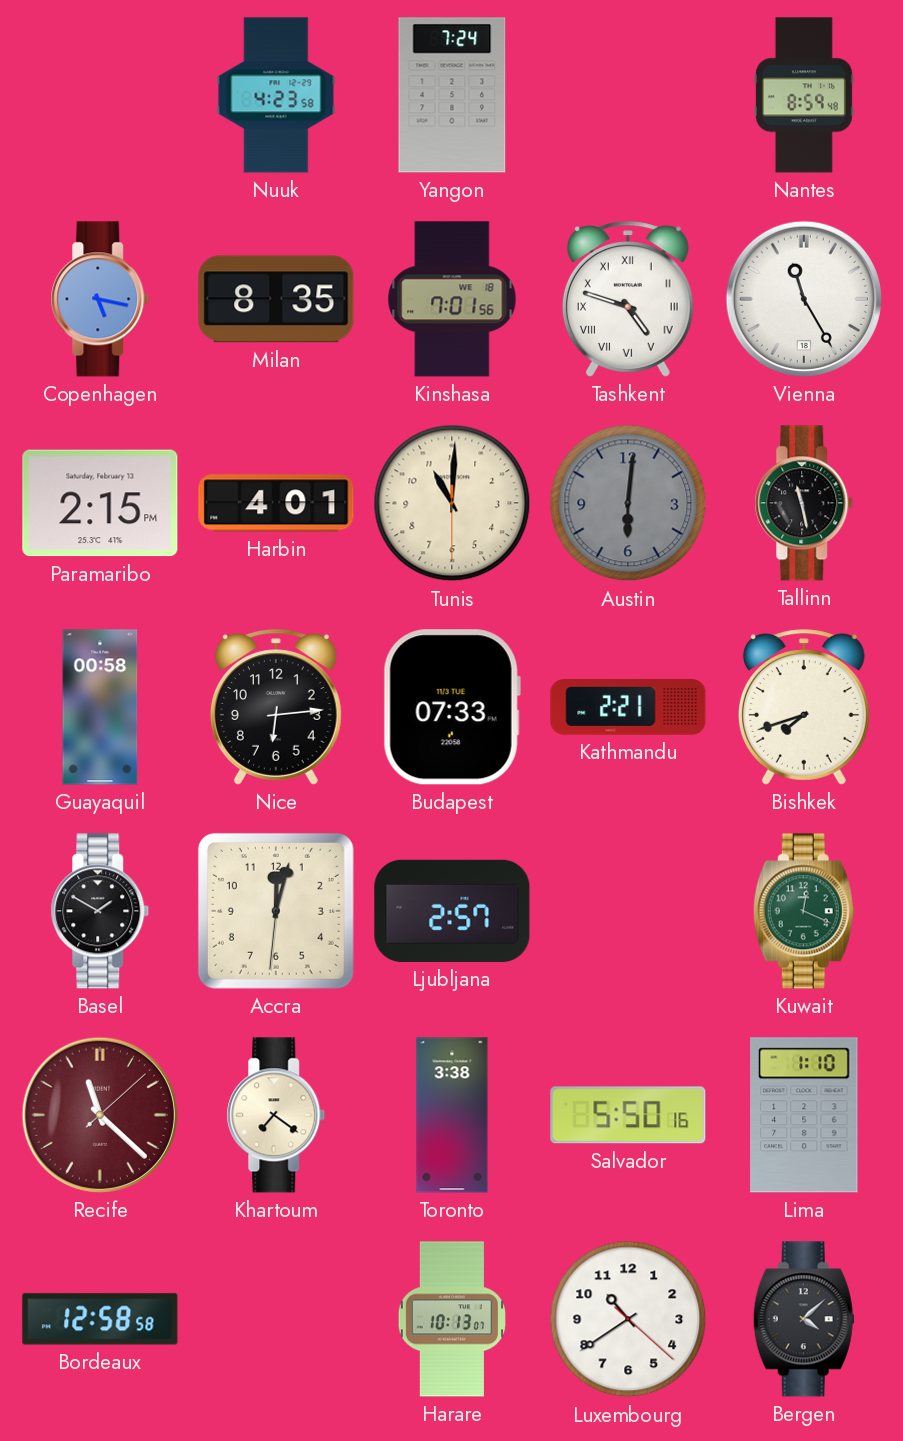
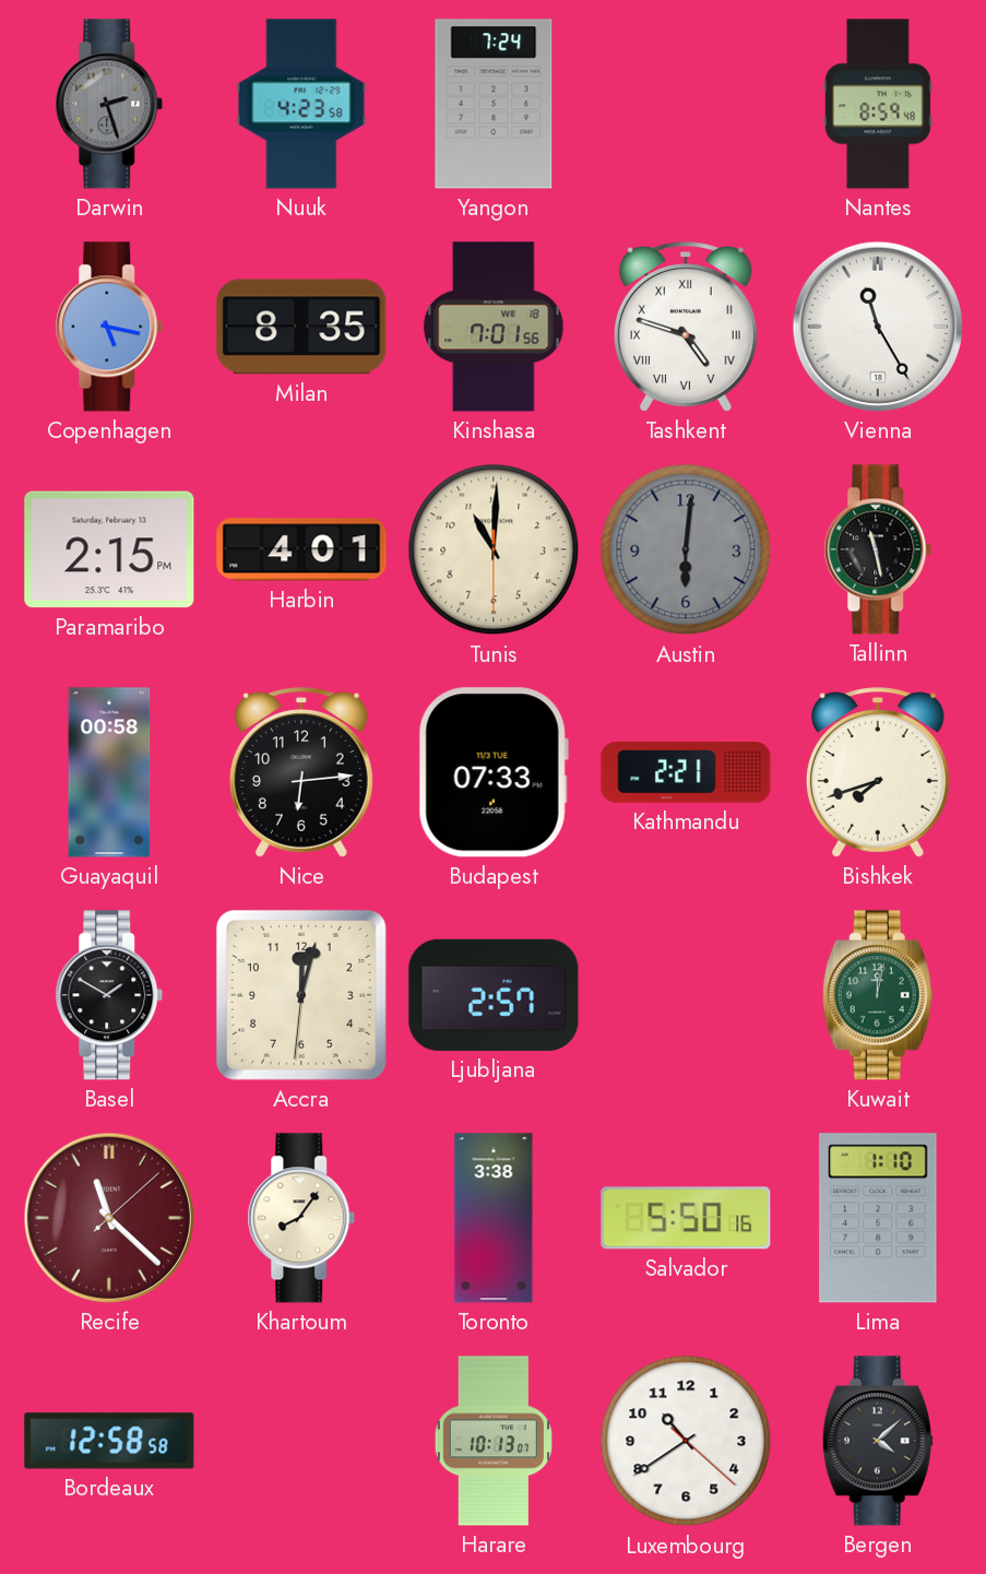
Darwin: none -> 2:27 (109, 104)
Kuwait: 12:19 -> 12:02 (878, 995)
Khartoum: 7:21 -> 8:06 (301, 1218)
